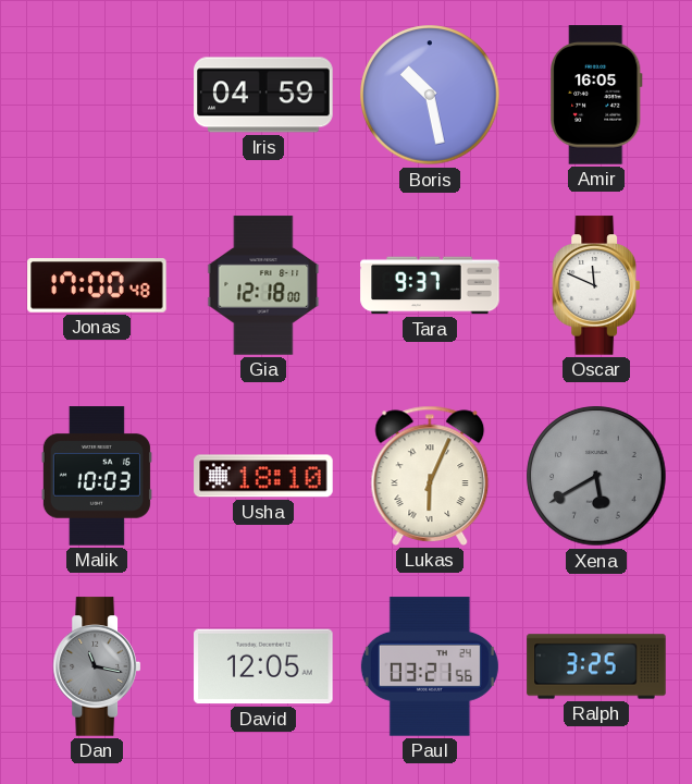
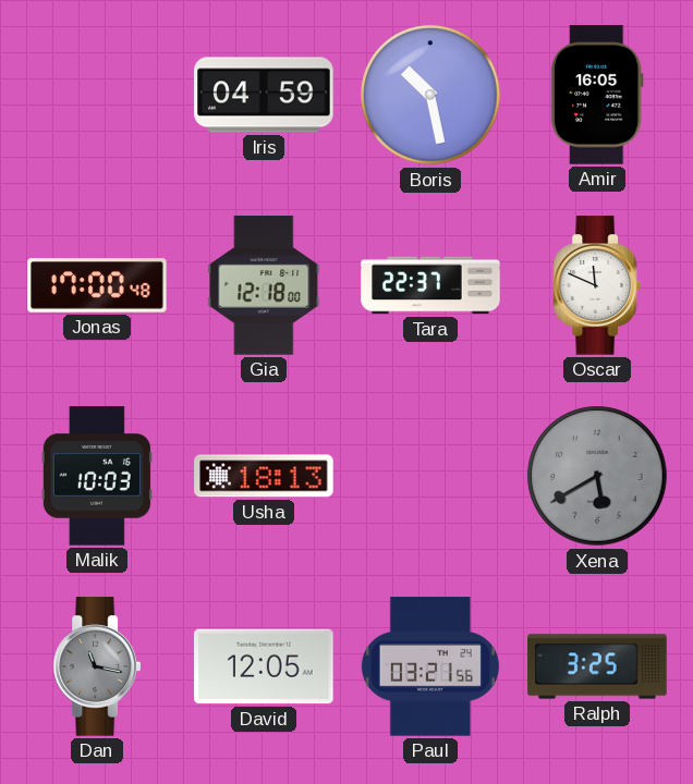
Tara: 9:37 -> 22:37 (430, 285)
Usha: 18:10 -> 18:13 (264, 476)
Lukas: 6:04 -> none (430, 476)
